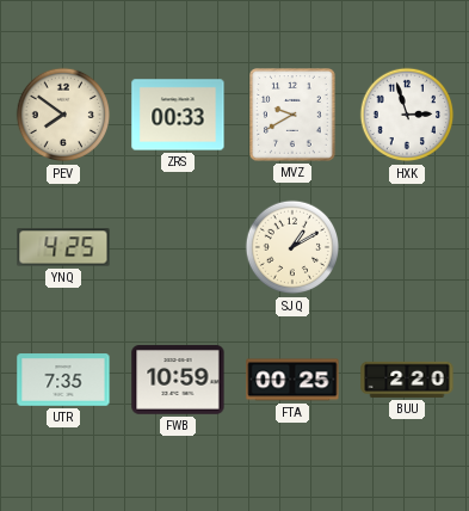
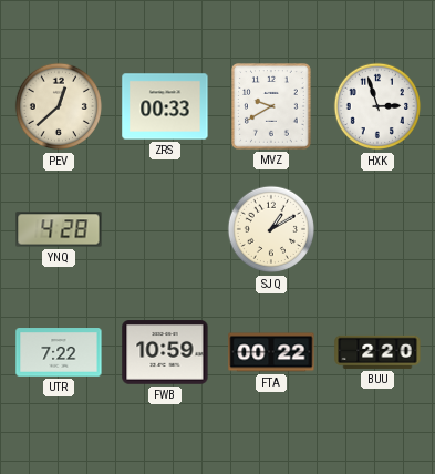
PEV: 7:51 -> 12:38 (59, 106)
YNQ: 4:25 -> 4:28 (59, 229)
UTR: 7:35 -> 7:22 (59, 352)
FTA: 00:25 -> 00:22 (271, 352)
